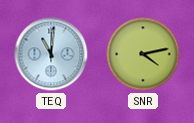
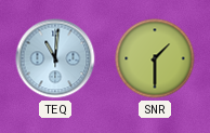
SNR: 4:13 -> 1:30 (155, 58)
